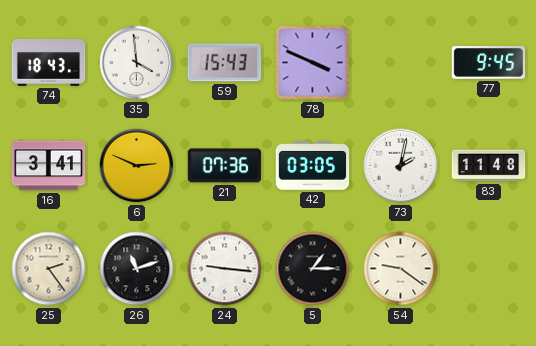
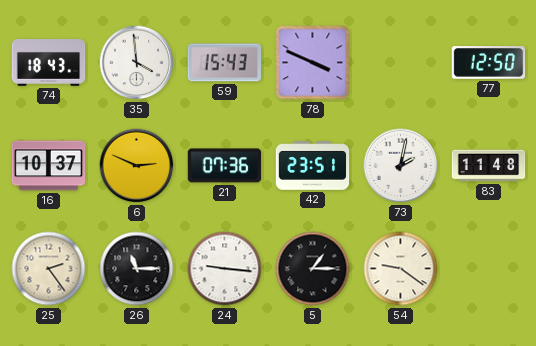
77: 9:45 -> 12:50 (489, 63)
16: 3:41 -> 10:37 (49, 166)
42: 03:05 -> 23:51 (313, 166)
26: 11:12 -> 11:15 (137, 269)
